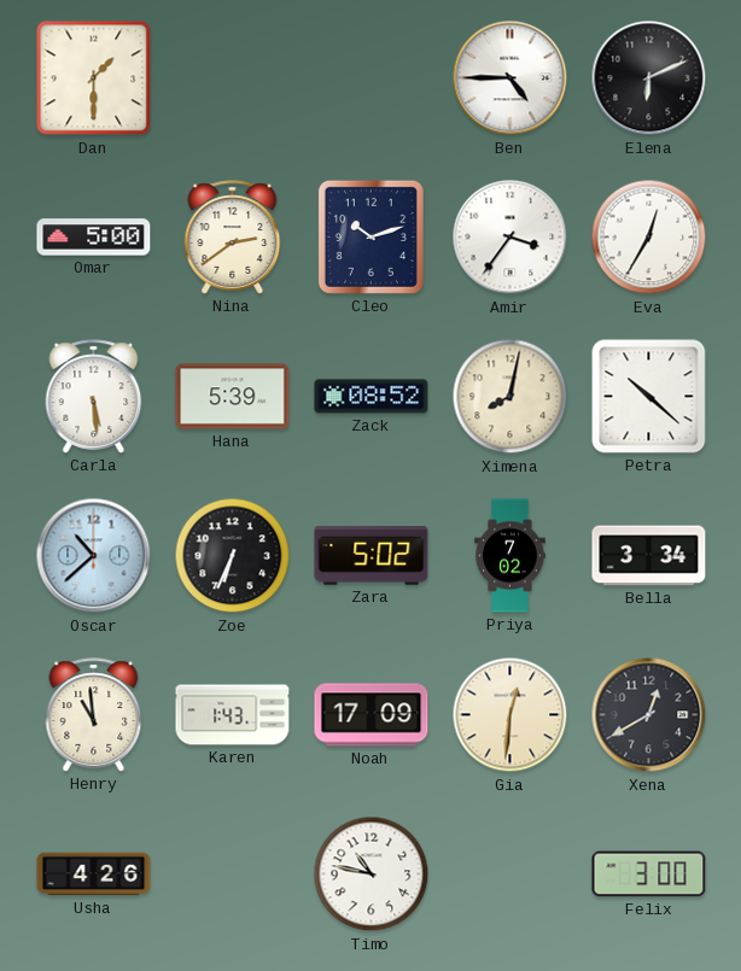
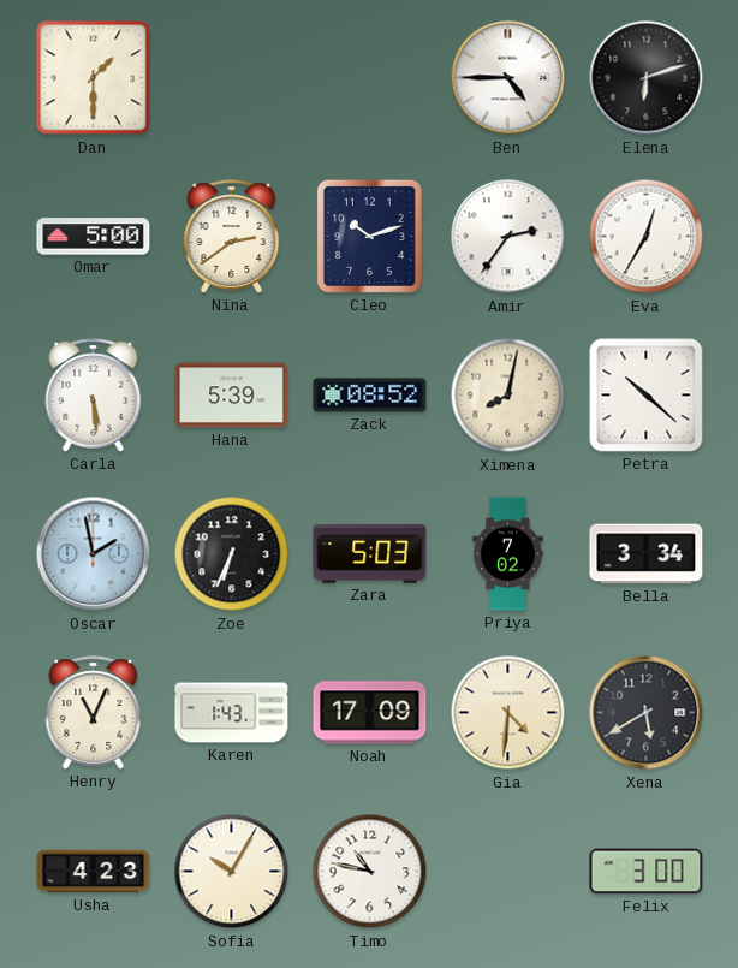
Elena: 6:11 -> 6:12 (647, 78)
Amir: 3:36 -> 2:36 (508, 237)
Oscar: 10:38 -> 1:58 (94, 554)
Zara: 5:02 -> 5:03 (370, 554)
Henry: 10:59 -> 11:04 (94, 713)
Gia: 12:31 -> 4:31 (508, 713)
Xena: 12:40 -> 5:40 (647, 713)
Usha: 4:26 -> 4:23 (94, 872)
Sofia: none -> 10:05 (232, 872)
